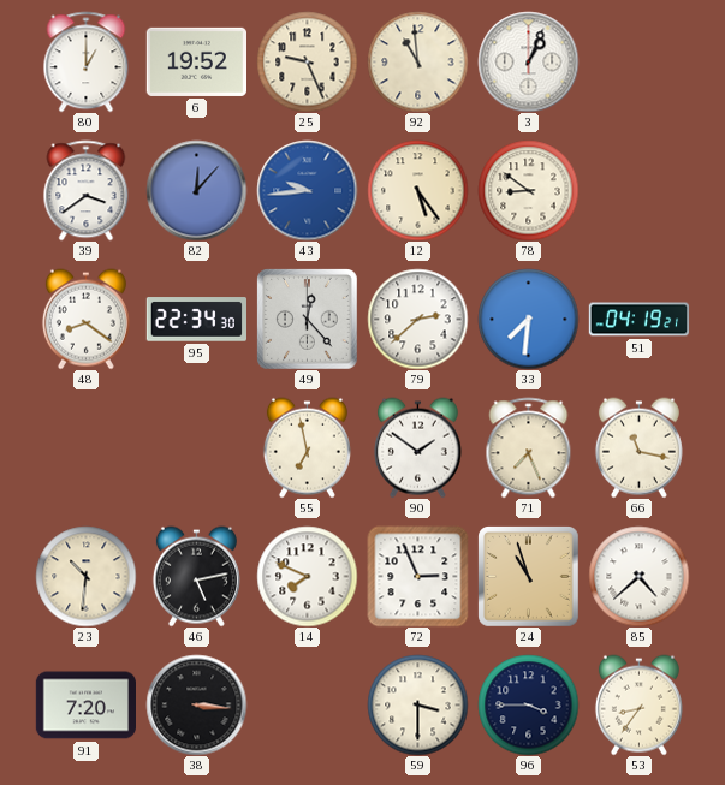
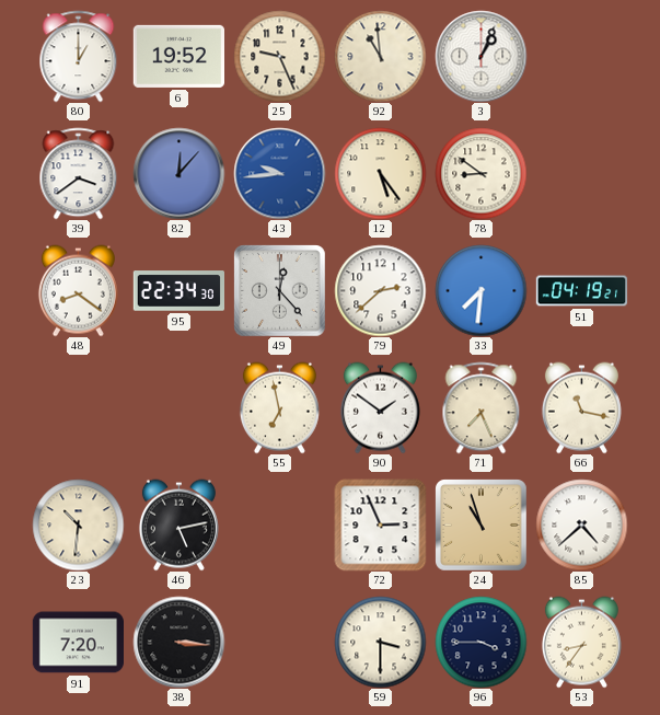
14: 7:49 -> none (307, 576)
